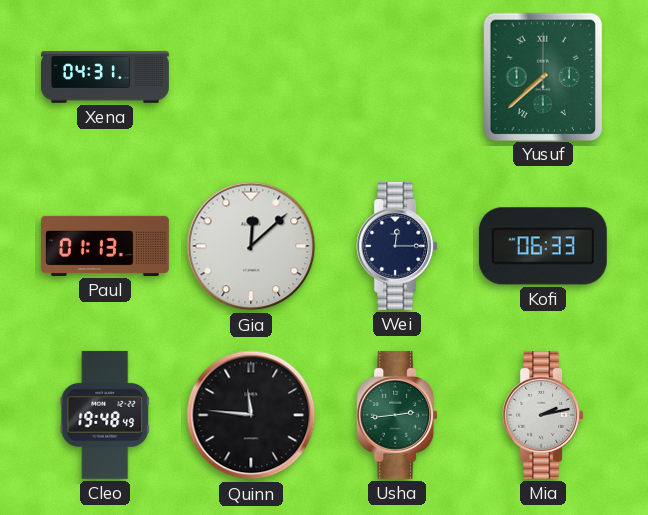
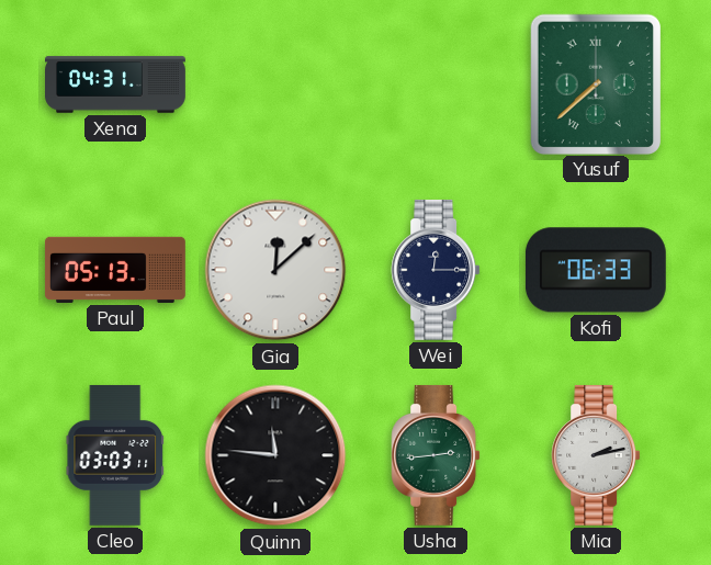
Paul: 01:13 -> 05:13 (115, 270)
Cleo: 19:48 -> 03:03 (115, 455)
